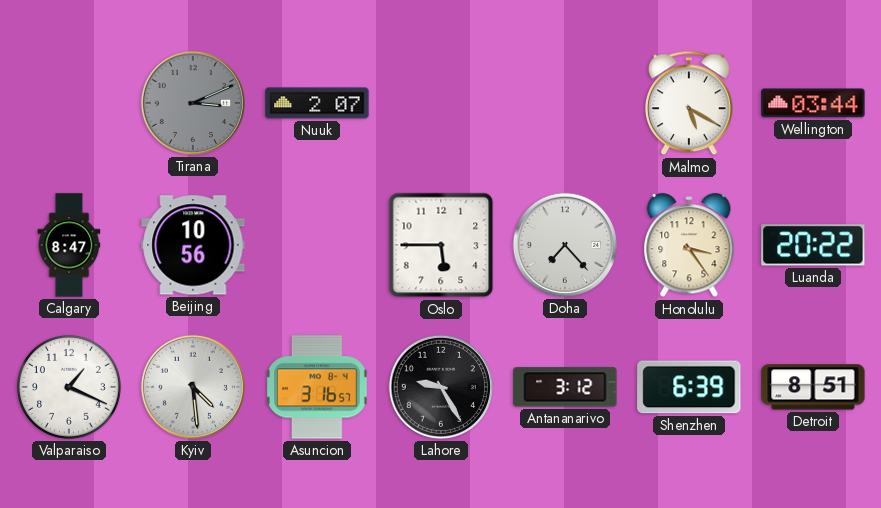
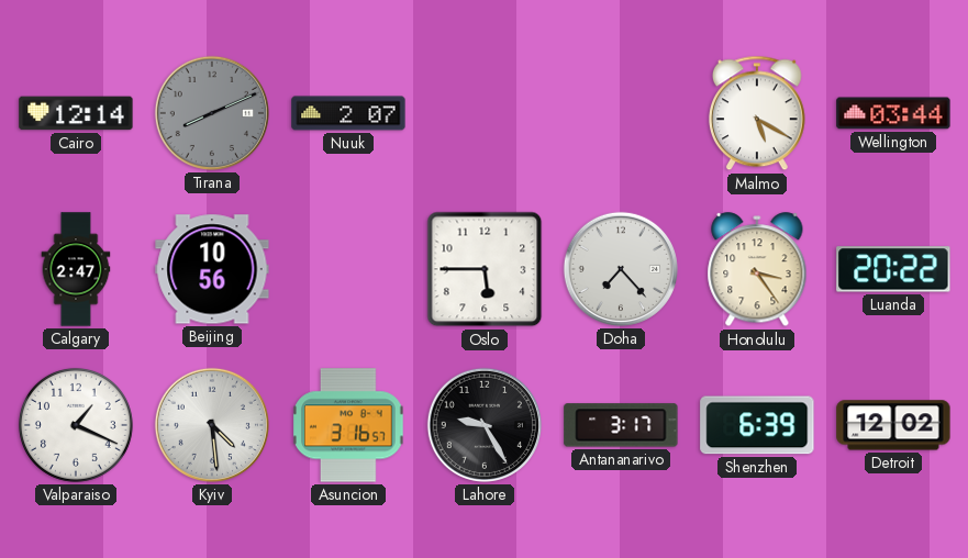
Cairo: none -> 12:14 (76, 113)
Tirana: 3:11 -> 8:11 (212, 113)
Calgary: 8:47 -> 2:47 (76, 269)
Antananarivo: 3:12 -> 3:17 (621, 425)
Detroit: 8:51 -> 12:02 (893, 425)
